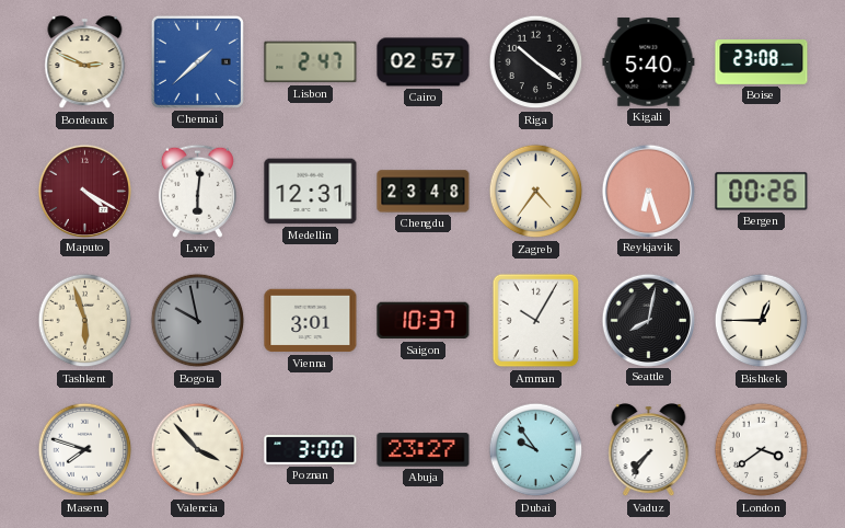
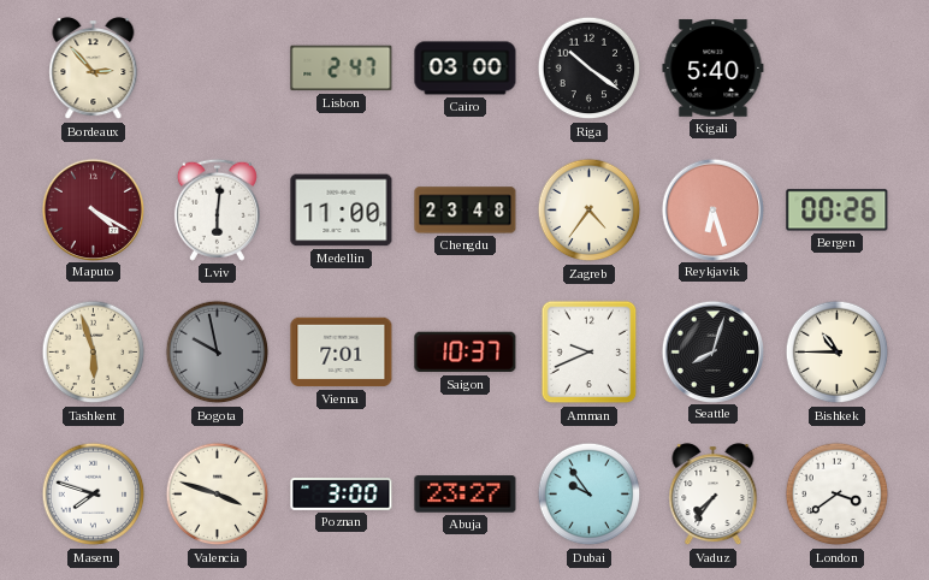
Bordeaux: 2:49 -> 2:53 (94, 69)
Chennai: 1:38 -> none (197, 61)
Cairo: 02:57 -> 03:00 (466, 69)
Boise: 23:08 -> none (762, 62)
Medellin: 12:31 -> 11:00 (342, 211)
Vienna: 3:01 -> 7:01 (342, 353)
Amman: 10:05 -> 9:41 (590, 353)
Seattle: 8:02 -> 8:03 (712, 351)
Bishkek: 12:45 -> 10:45 (838, 353)
Valencia: 3:53 -> 3:48 (218, 495)
